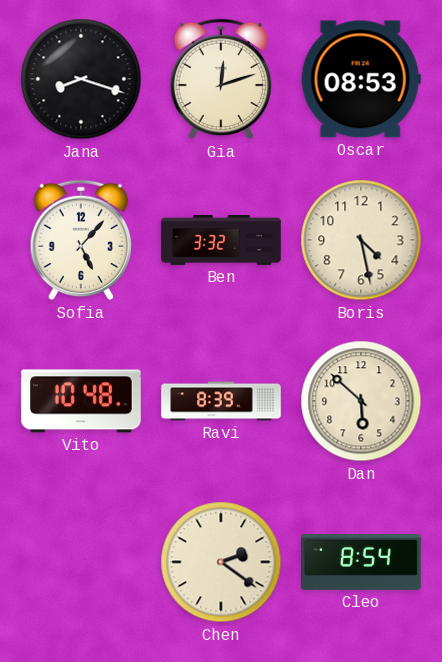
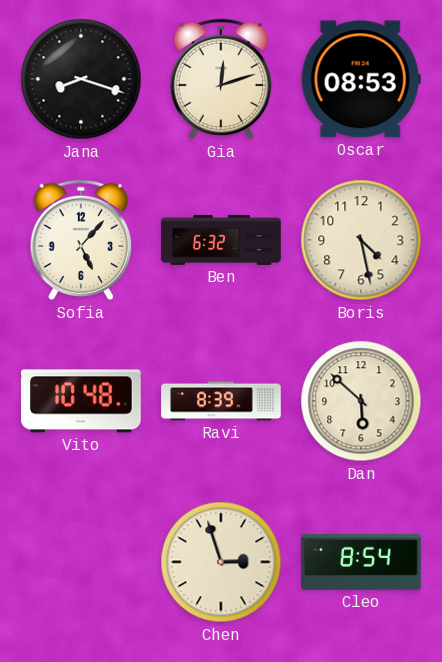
Ben: 3:32 -> 6:32 (221, 240)
Chen: 2:21 -> 2:57 (221, 562)
